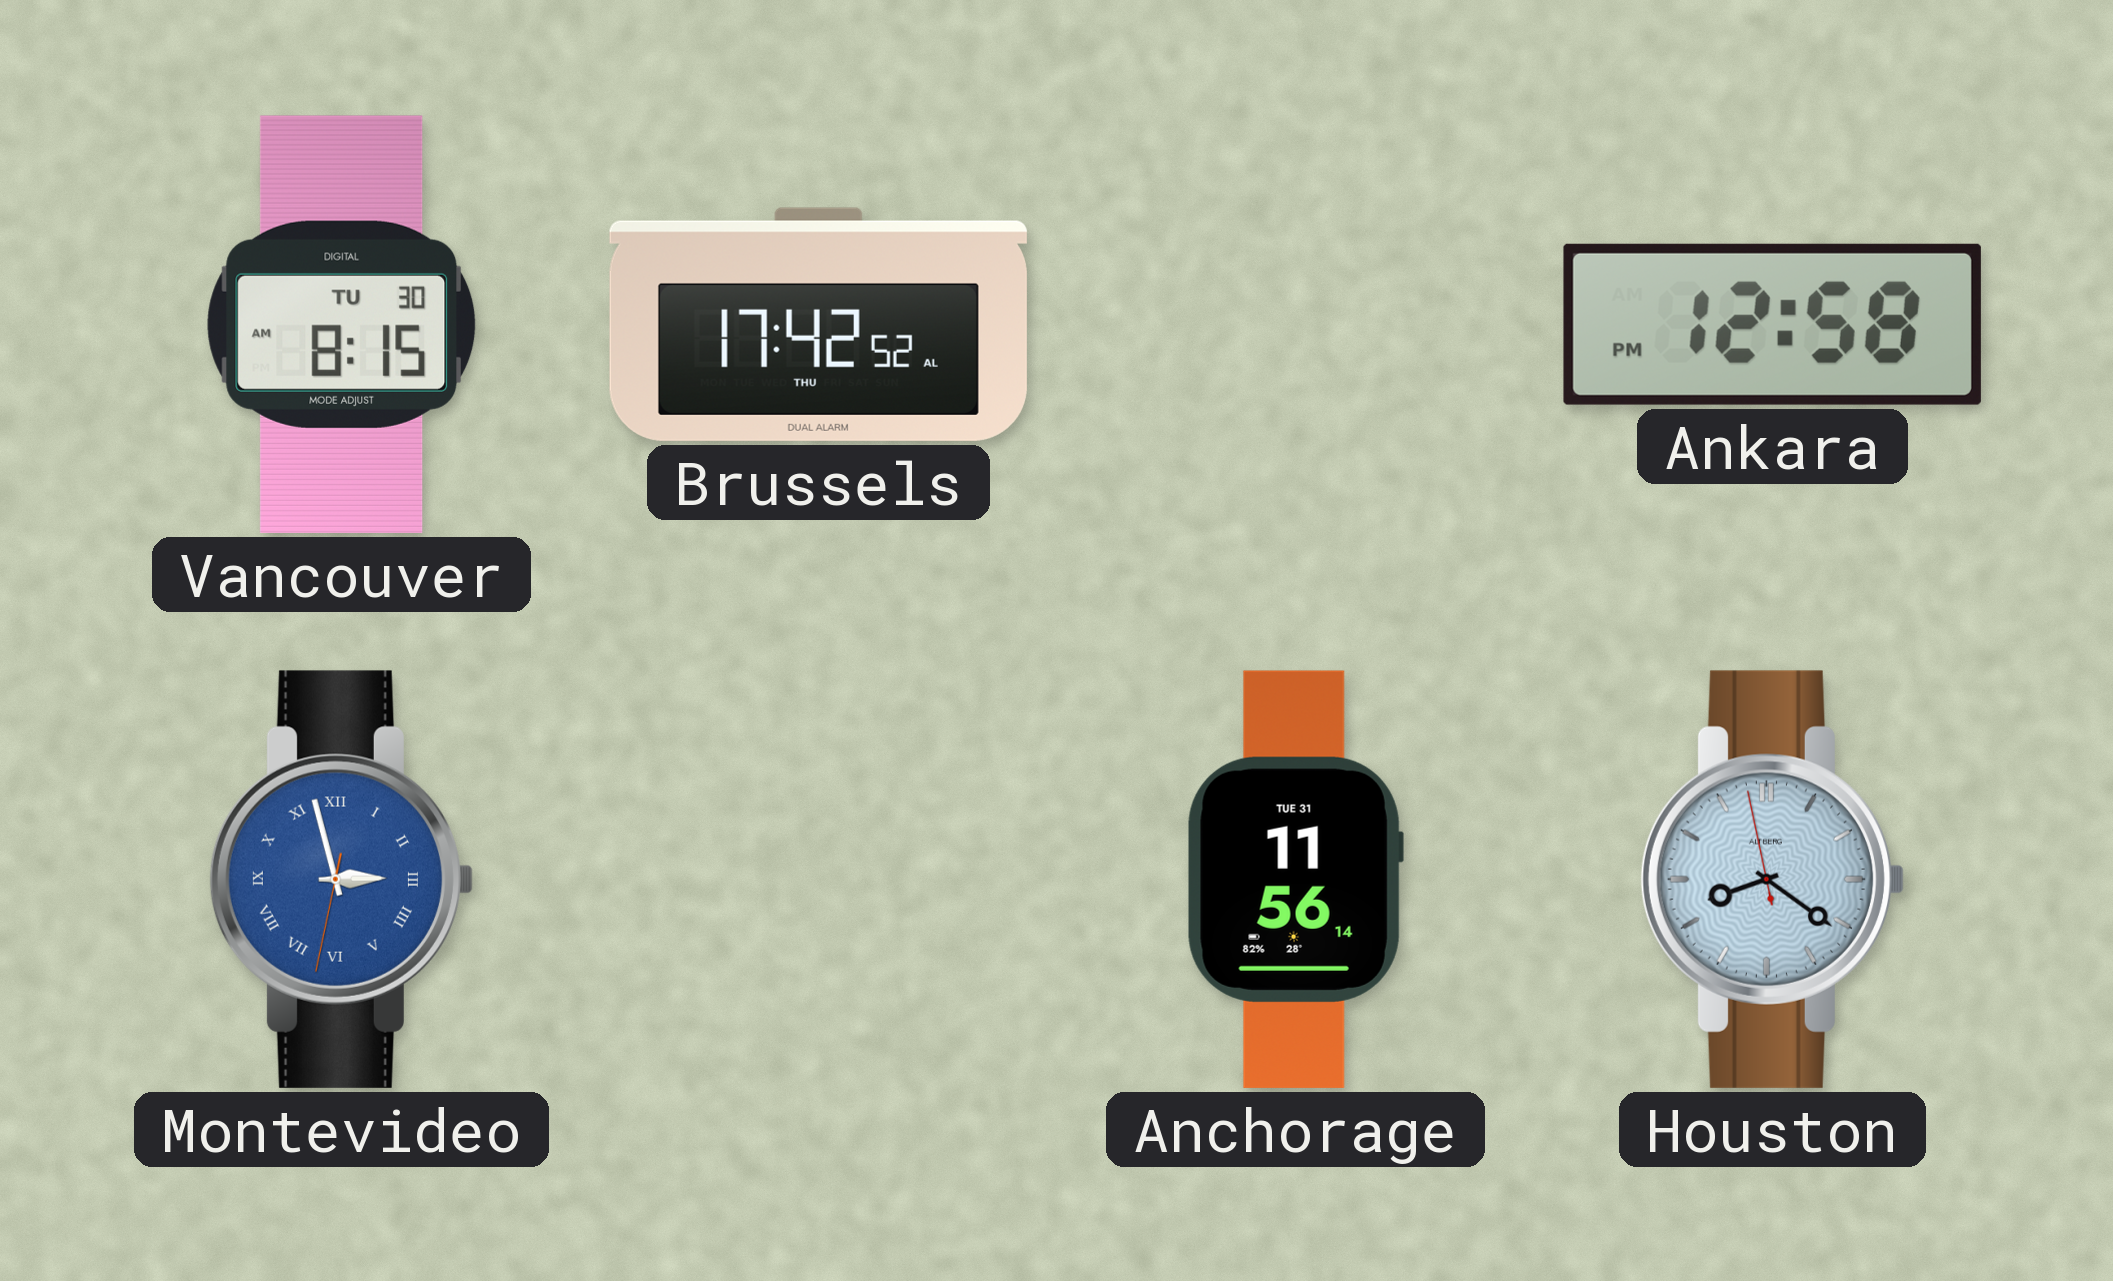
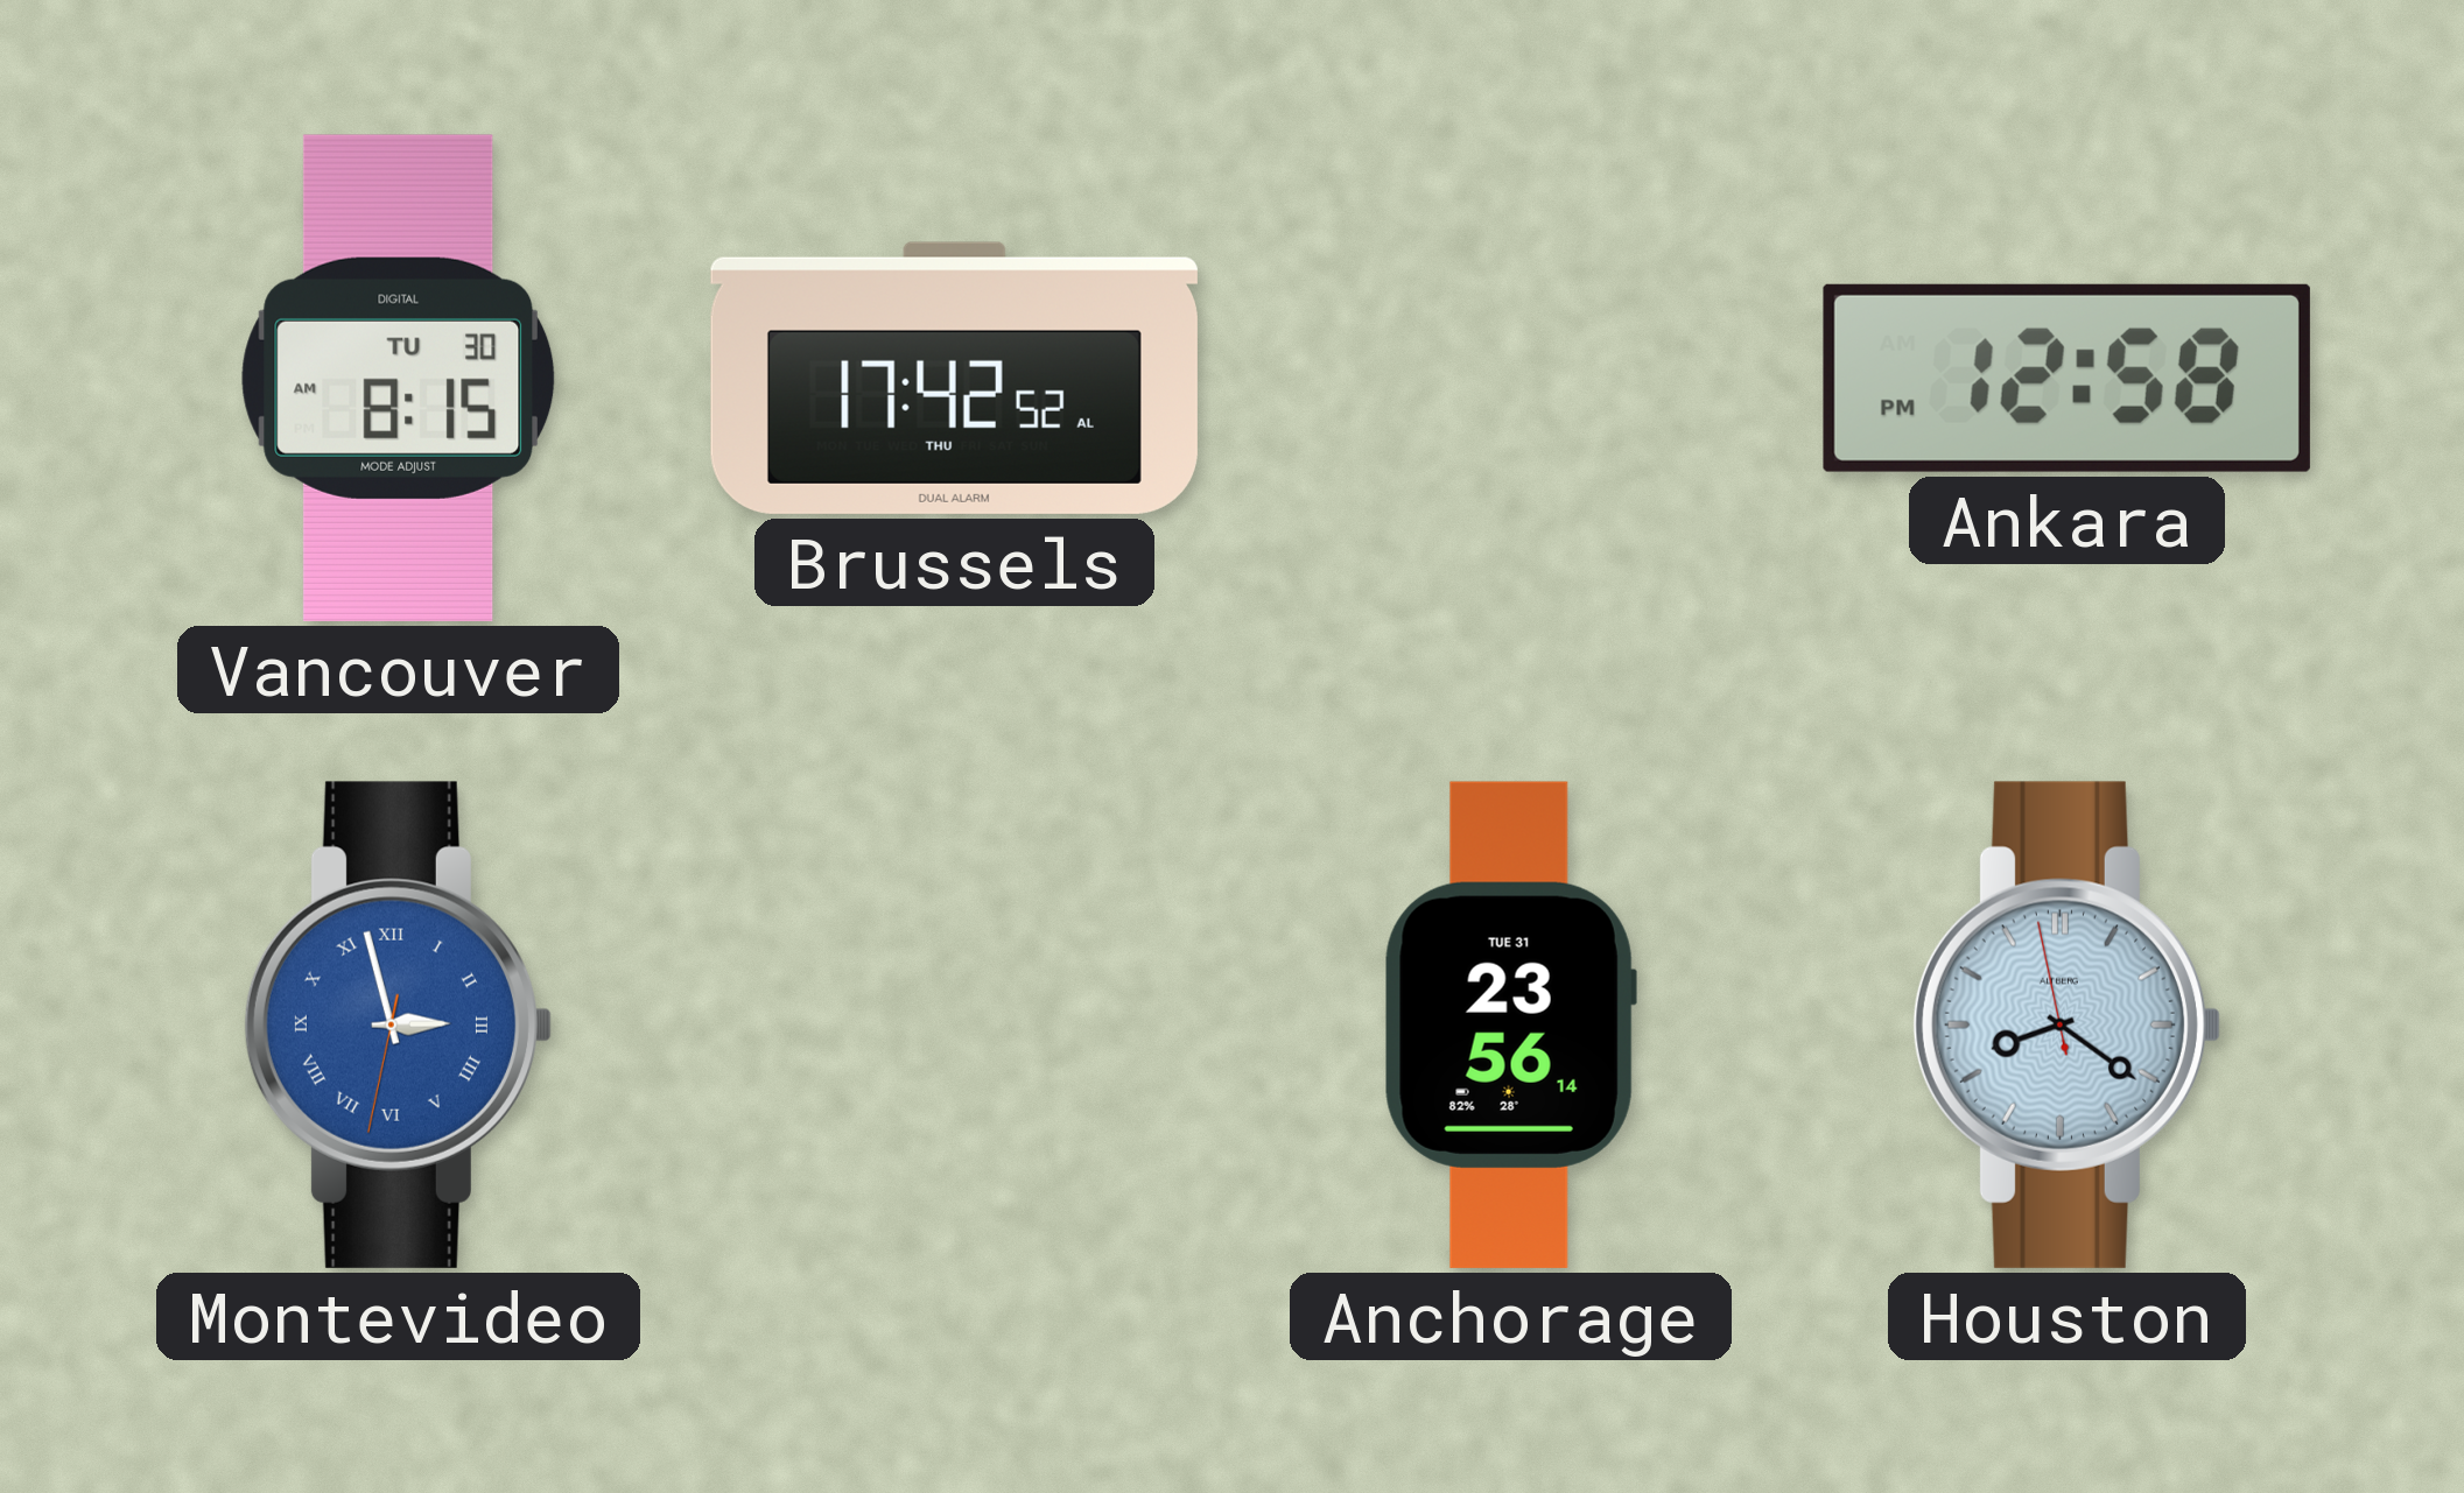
Anchorage: 11:56 -> 23:56 (1510, 1024)
